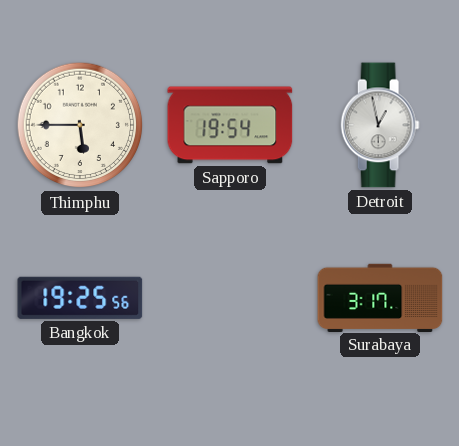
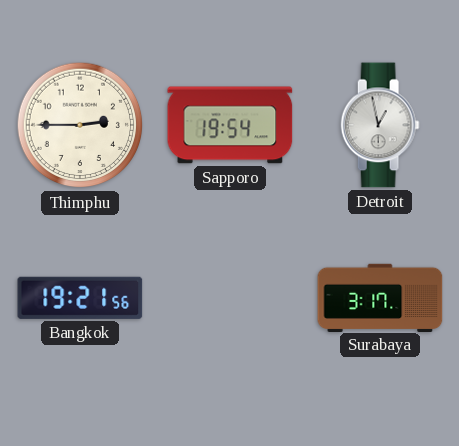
Thimphu: 5:45 -> 2:45 (80, 125)
Bangkok: 19:25 -> 19:21 (80, 298)
